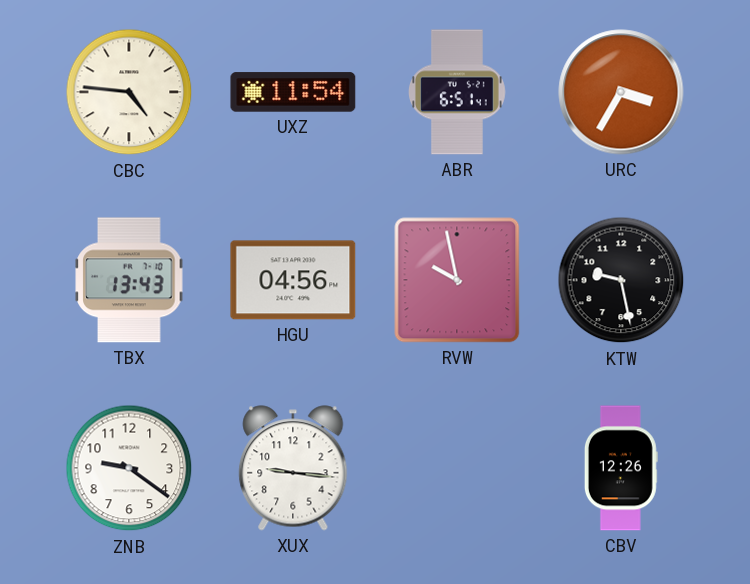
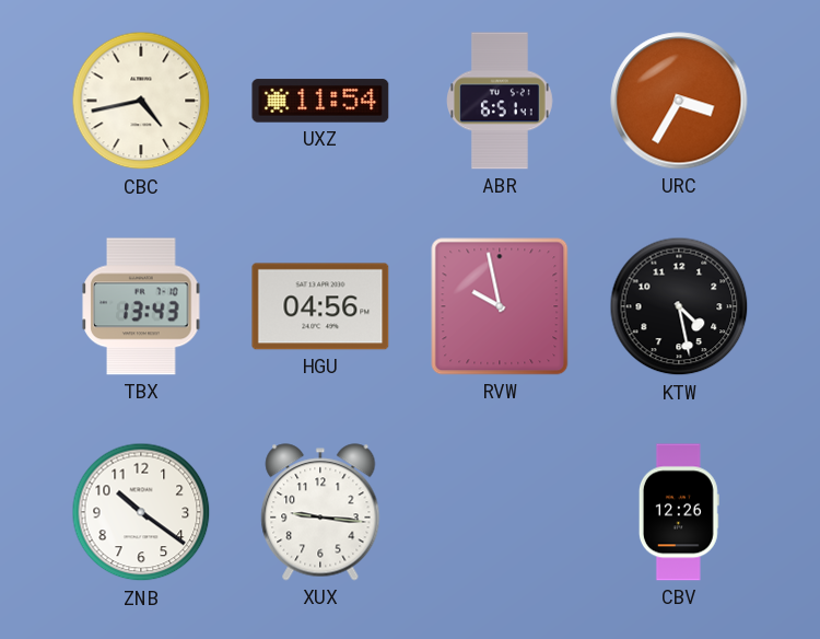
CBC: 4:46 -> 4:43 (141, 101)
KTW: 9:28 -> 4:28 (679, 306)
ZNB: 9:21 -> 10:21 (141, 512)
